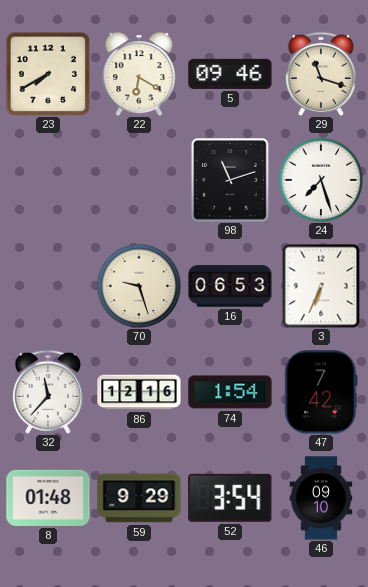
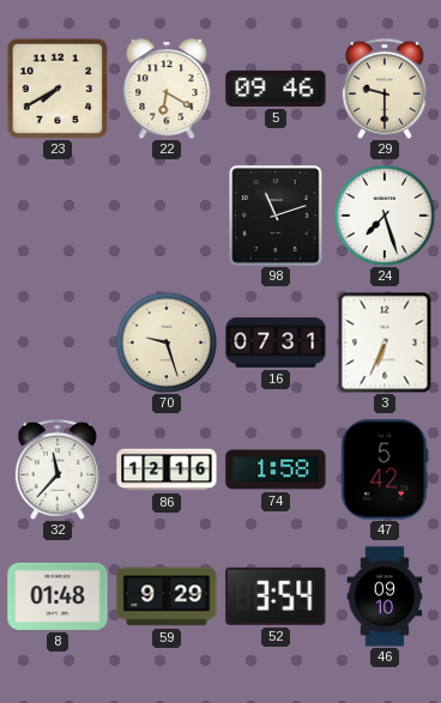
29: 11:18 -> 9:30 (385, 89)
16: 06:53 -> 07:31 (276, 343)
74: 1:54 -> 1:58 (276, 469)
47: 7:42 -> 5:42 (385, 469)
